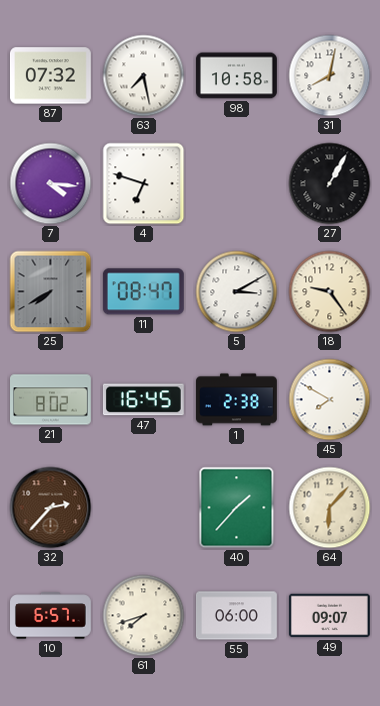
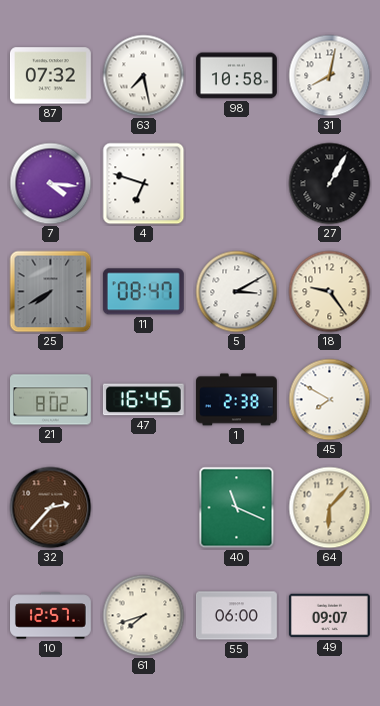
40: 1:37 -> 11:19 (237, 508)
10: 6:57 -> 12:57 (51, 616)
